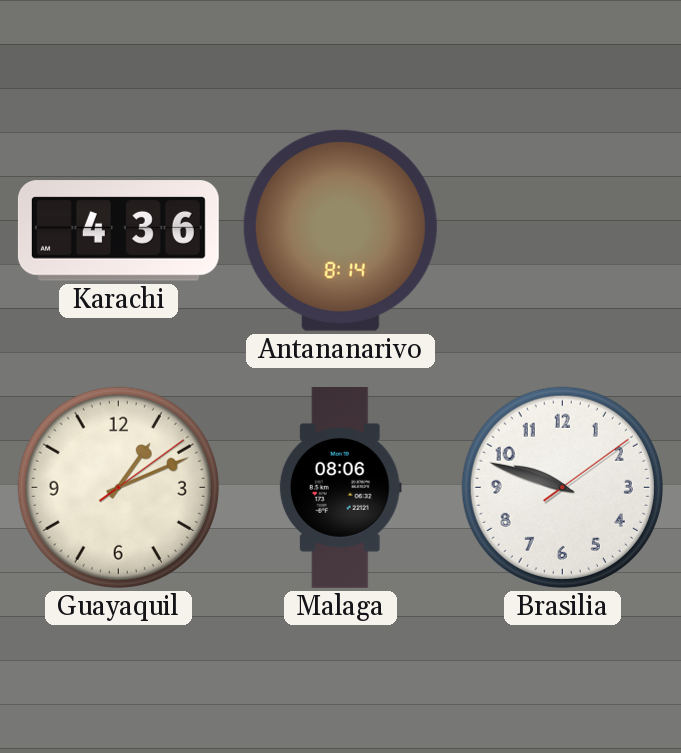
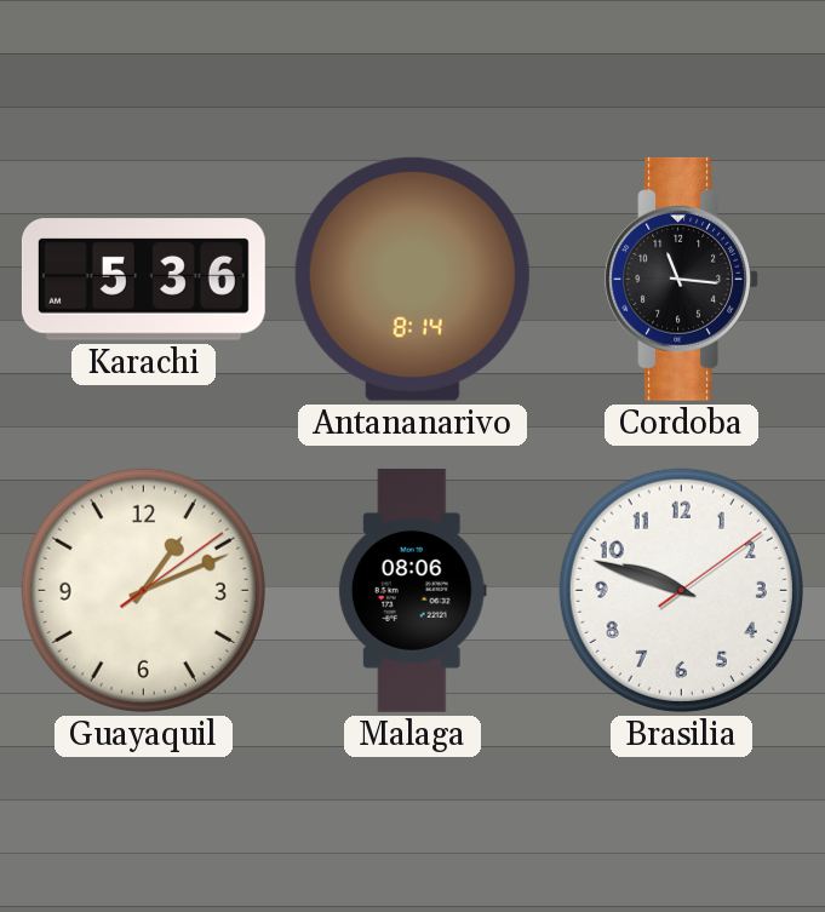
Karachi: 4:36 -> 5:36 (143, 280)
Cordoba: none -> 11:16 (681, 279)
